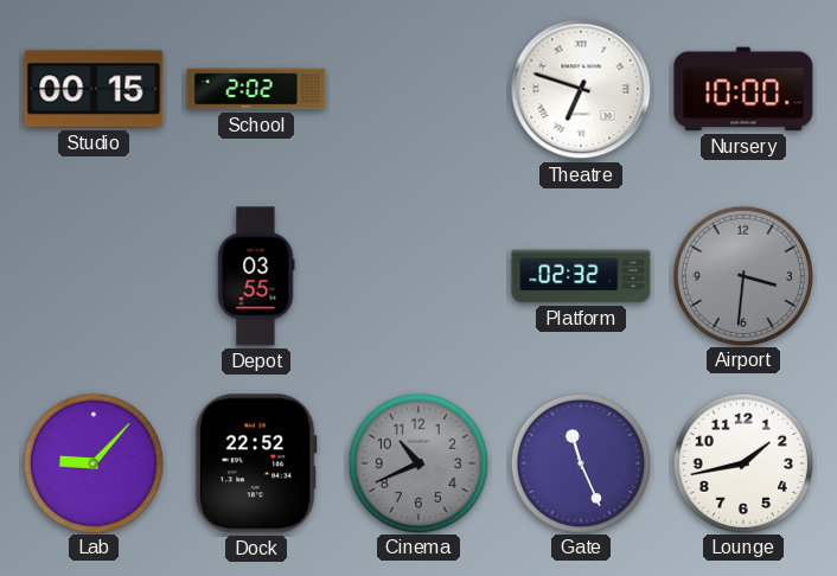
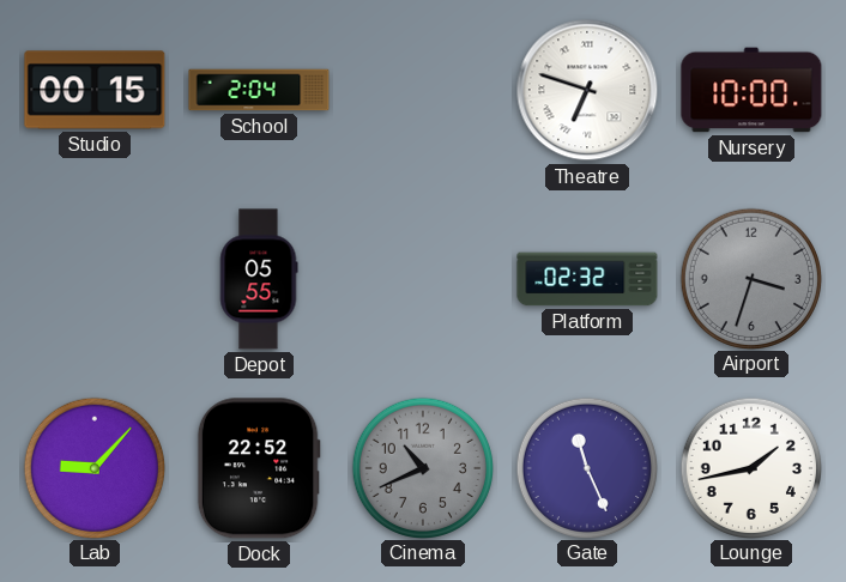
School: 2:02 -> 2:04 (259, 90)
Depot: 03:55 -> 05:55 (259, 279)
Airport: 3:31 -> 3:33 (750, 278)
